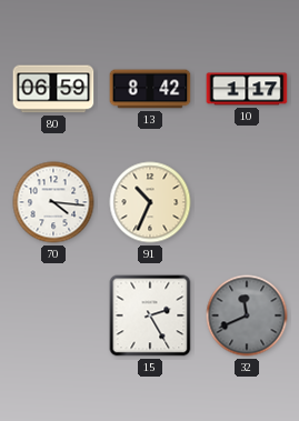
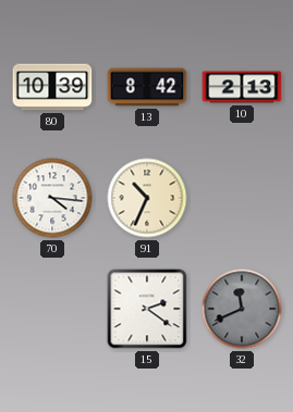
80: 06:59 -> 10:39 (52, 87)
10: 1:17 -> 2:13 (242, 87)
15: 2:25 -> 2:21 (147, 309)
